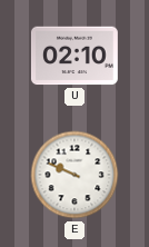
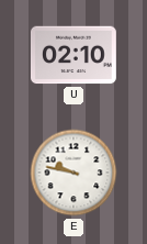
E: 9:49 -> 9:47 (73, 173)
